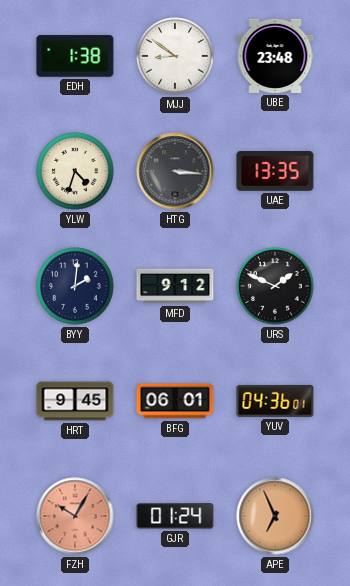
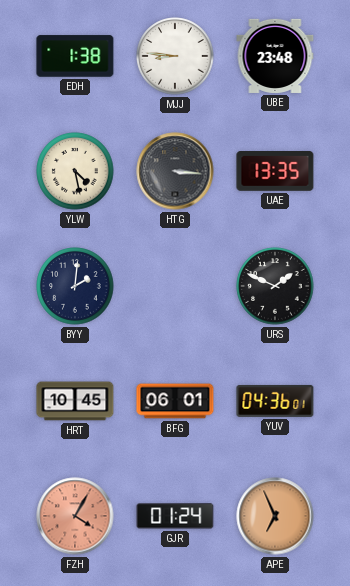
MJJ: 8:51 -> 8:46 (175, 56)
YLW: 4:33 -> 4:28 (75, 171)
MFD: 9:12 -> none (175, 286)
HRT: 9:45 -> 10:45 (75, 401)
FZH: 10:05 -> 4:05 (75, 516)
